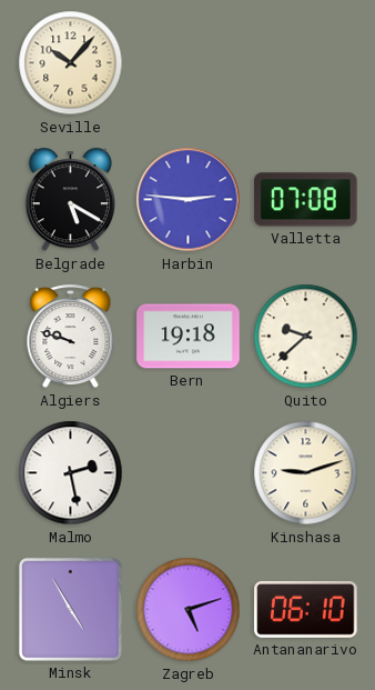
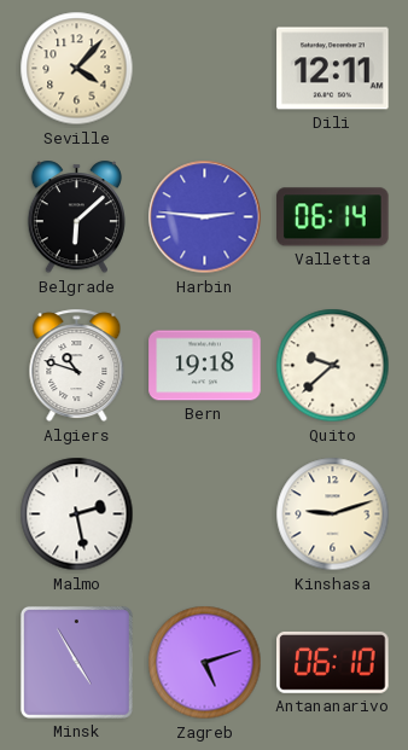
Seville: 10:07 -> 4:07 (77, 69)
Dili: none -> 12:11 (333, 69)
Belgrade: 5:20 -> 6:08 (76, 217)
Valletta: 07:08 -> 06:14 (333, 217)
Algiers: 9:48 -> 10:48 (77, 366)
